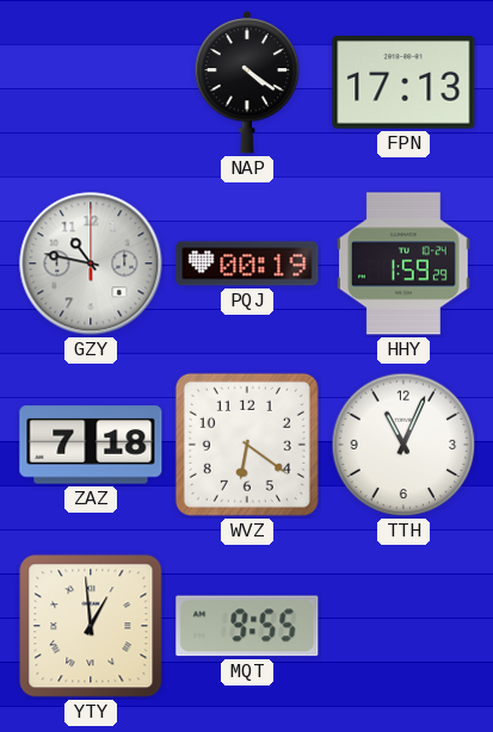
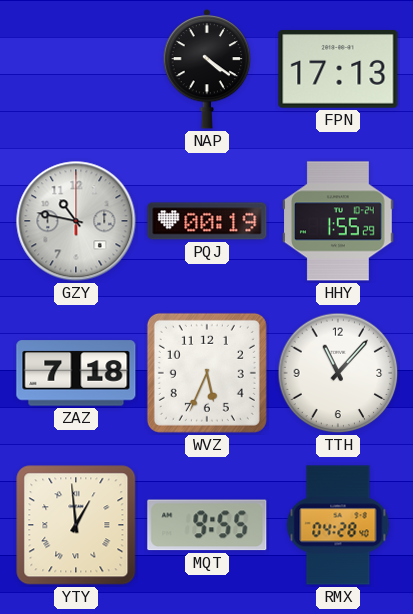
HHY: 1:59 -> 1:55 (339, 221)
WVZ: 6:21 -> 5:34 (207, 373)
TTH: 11:04 -> 11:07 (338, 373)
RMX: none -> 04:28 (338, 525)
